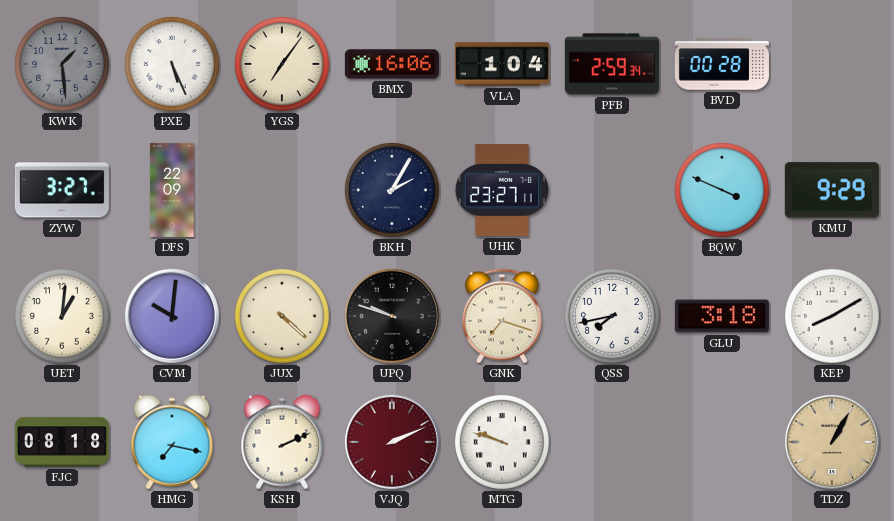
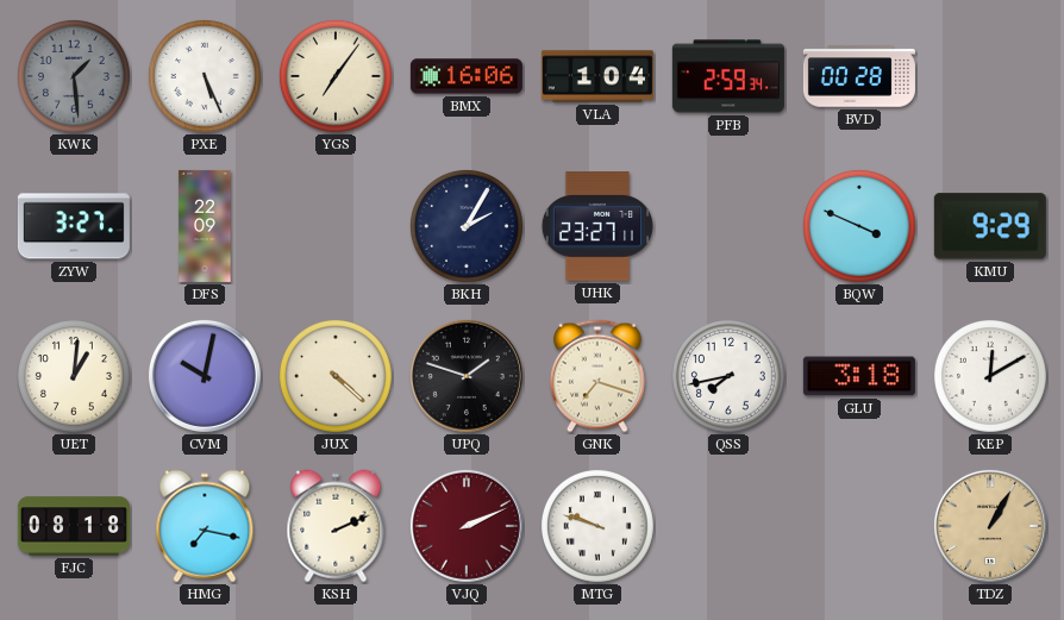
CVM: 10:01 -> 10:02 (205, 376)
UPQ: 9:48 -> 1:48 (467, 376)
KEP: 8:10 -> 12:10 (990, 376)
